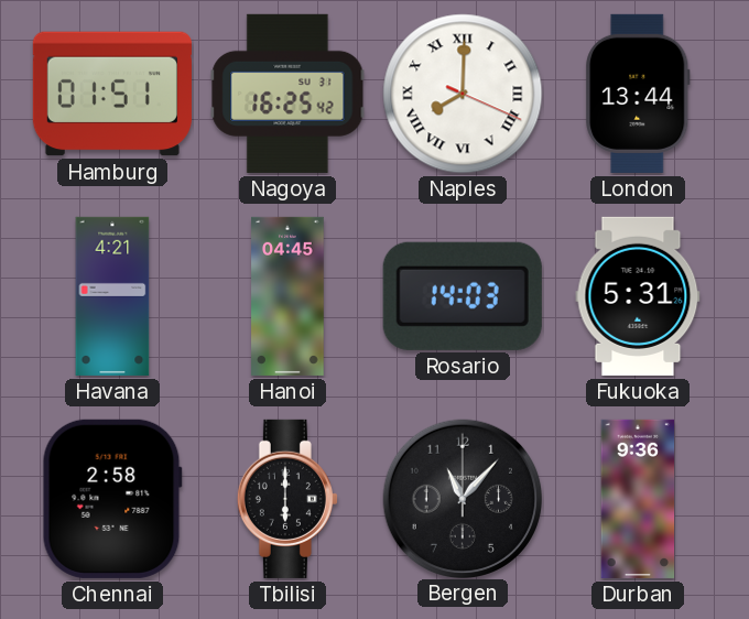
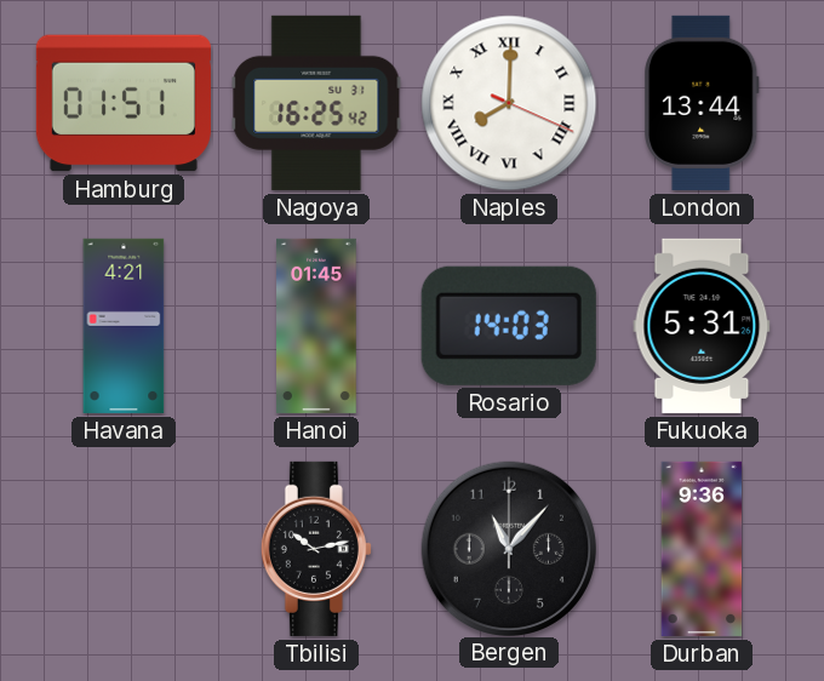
Hanoi: 04:45 -> 01:45 (316, 326)
Chennai: 2:58 -> none (112, 499)
Tbilisi: 6:00 -> 10:13 (316, 549)
